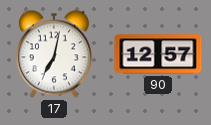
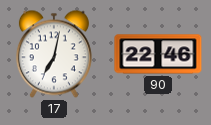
90: 12:57 -> 22:46 (158, 54)
